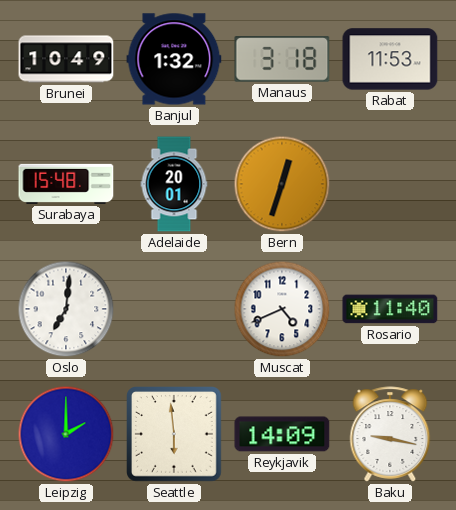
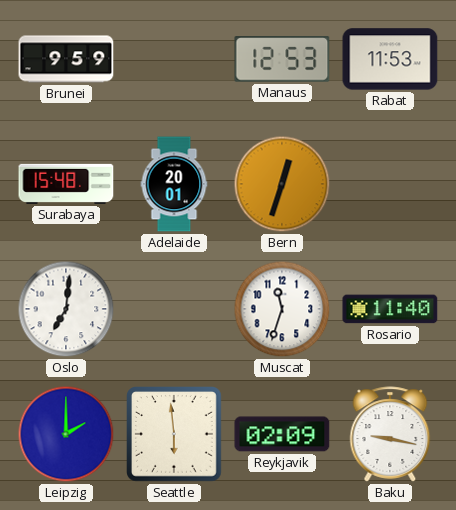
Brunei: 10:49 -> 9:59 (66, 59)
Banjul: 1:32 -> none (174, 59)
Manaus: 3:18 -> 12:53 (282, 59)
Muscat: 4:41 -> 11:33 (282, 309)
Reykjavik: 14:09 -> 02:09 (282, 434)
